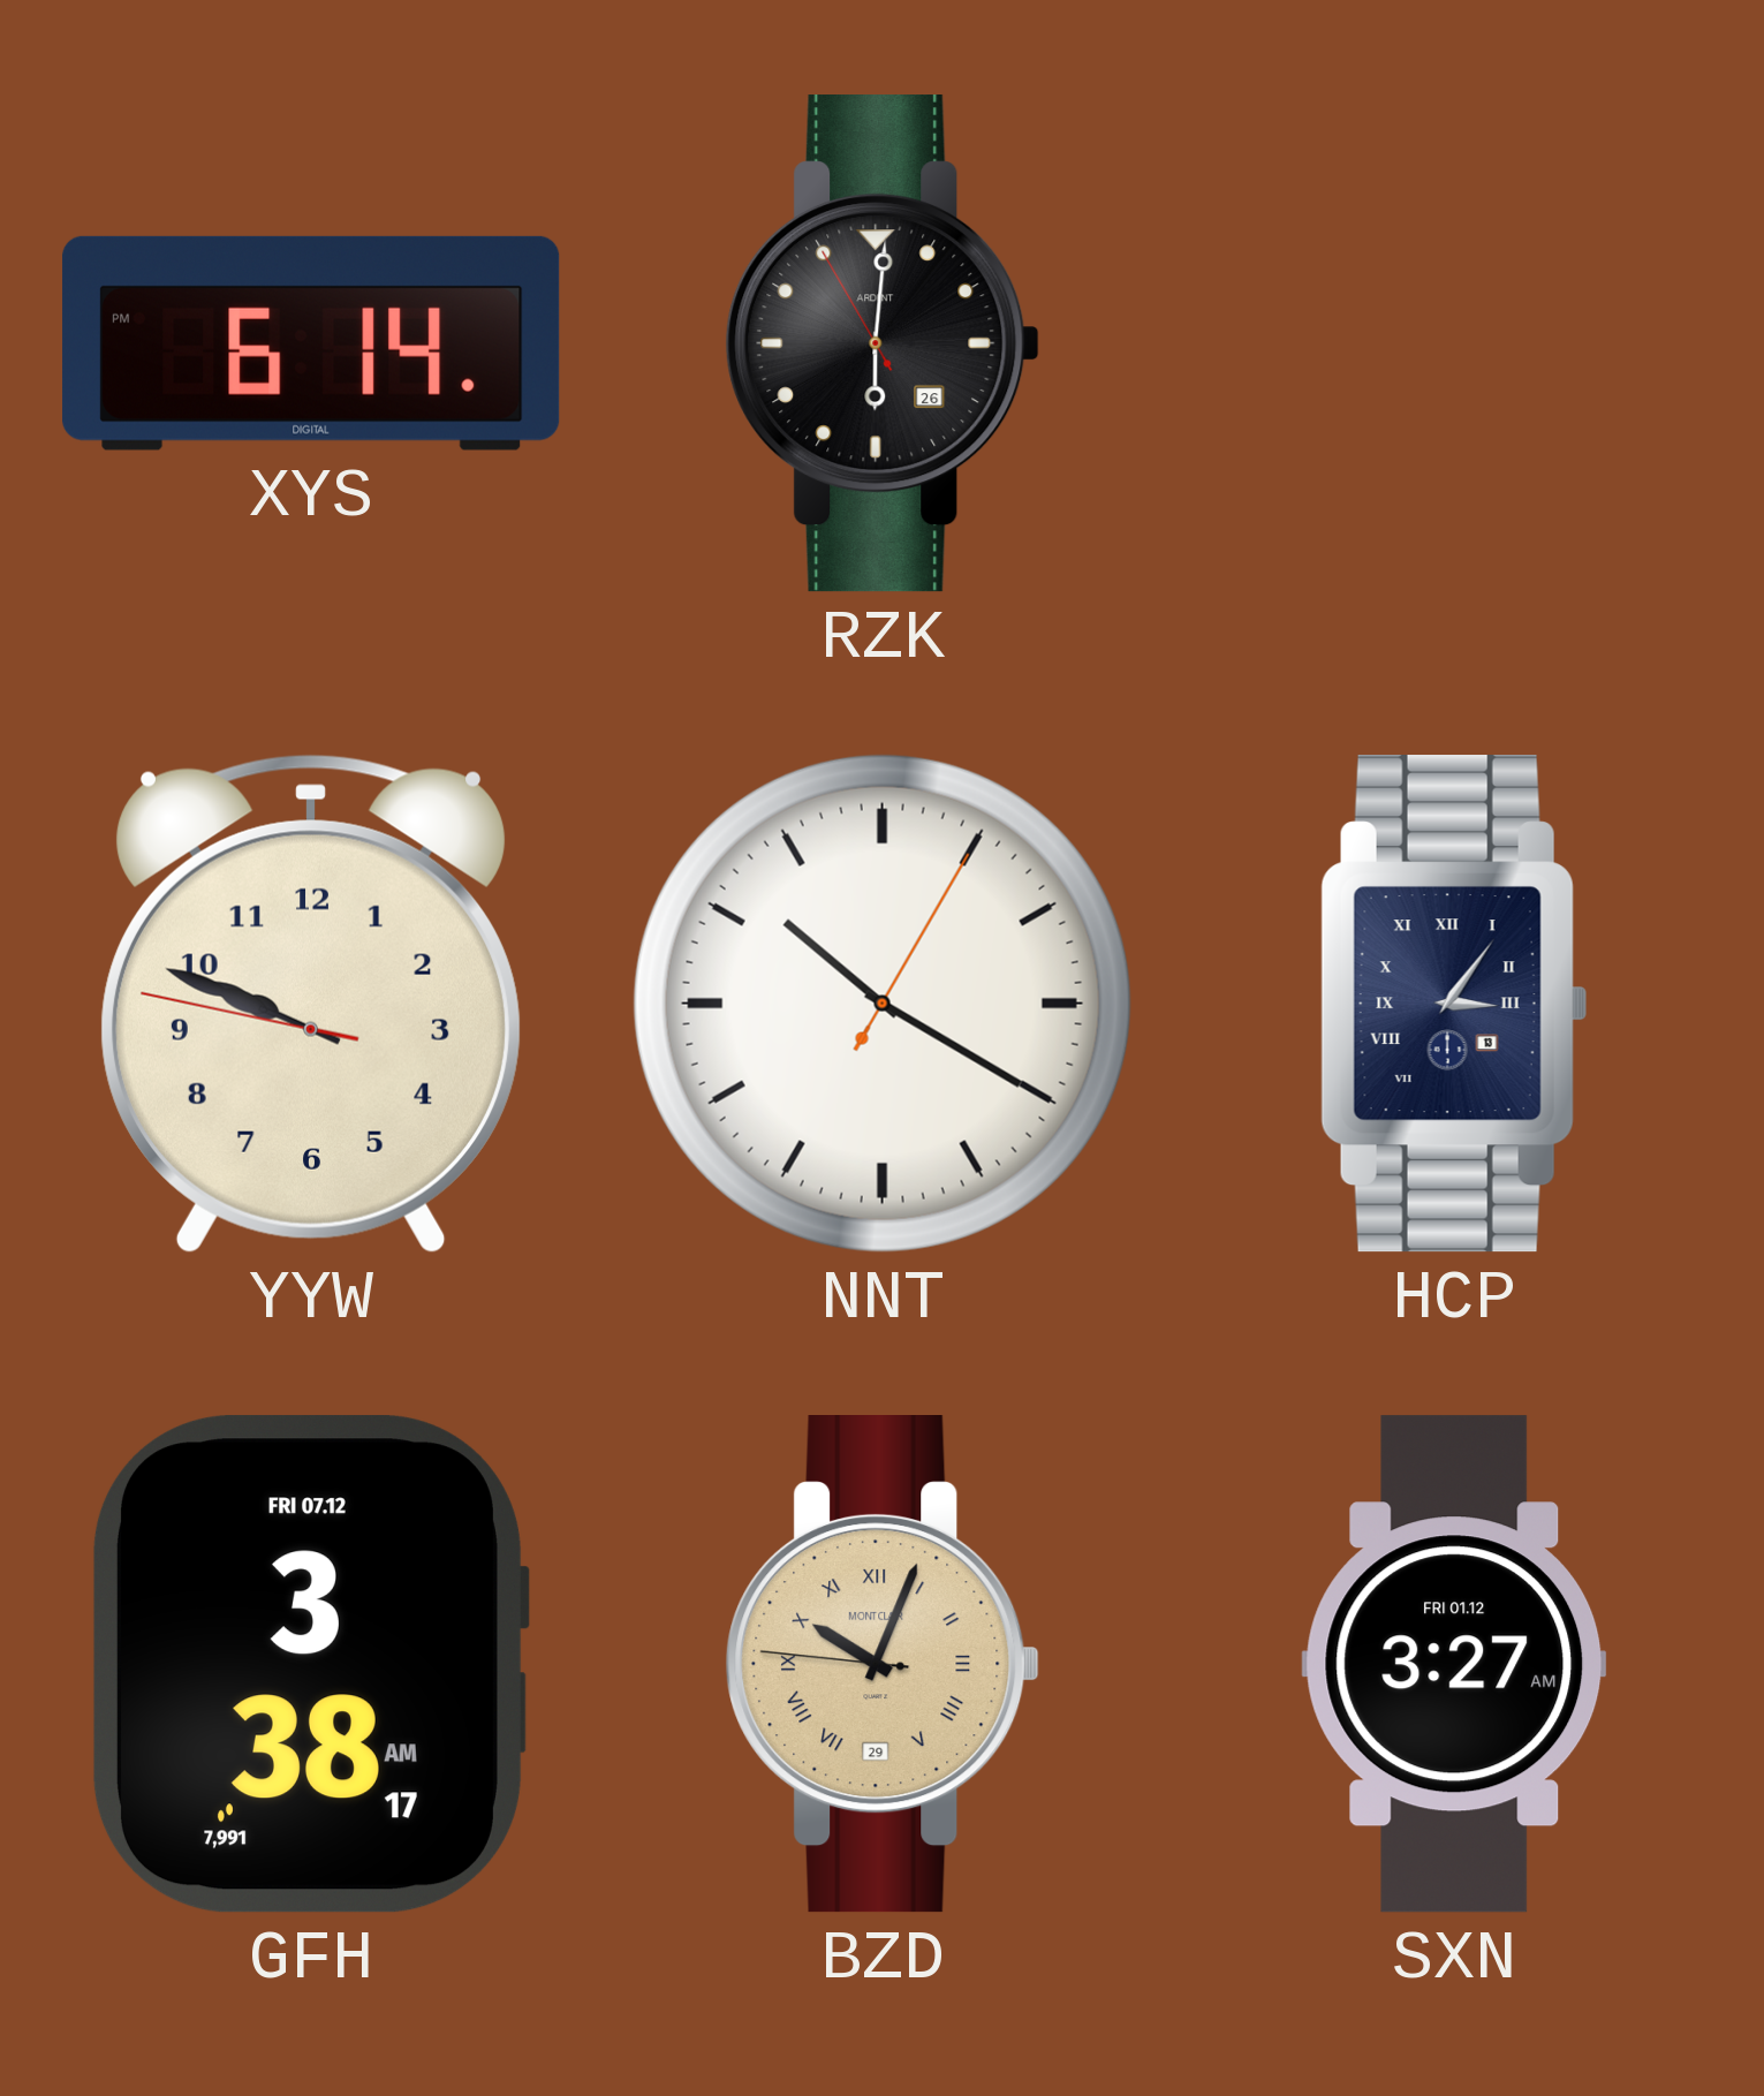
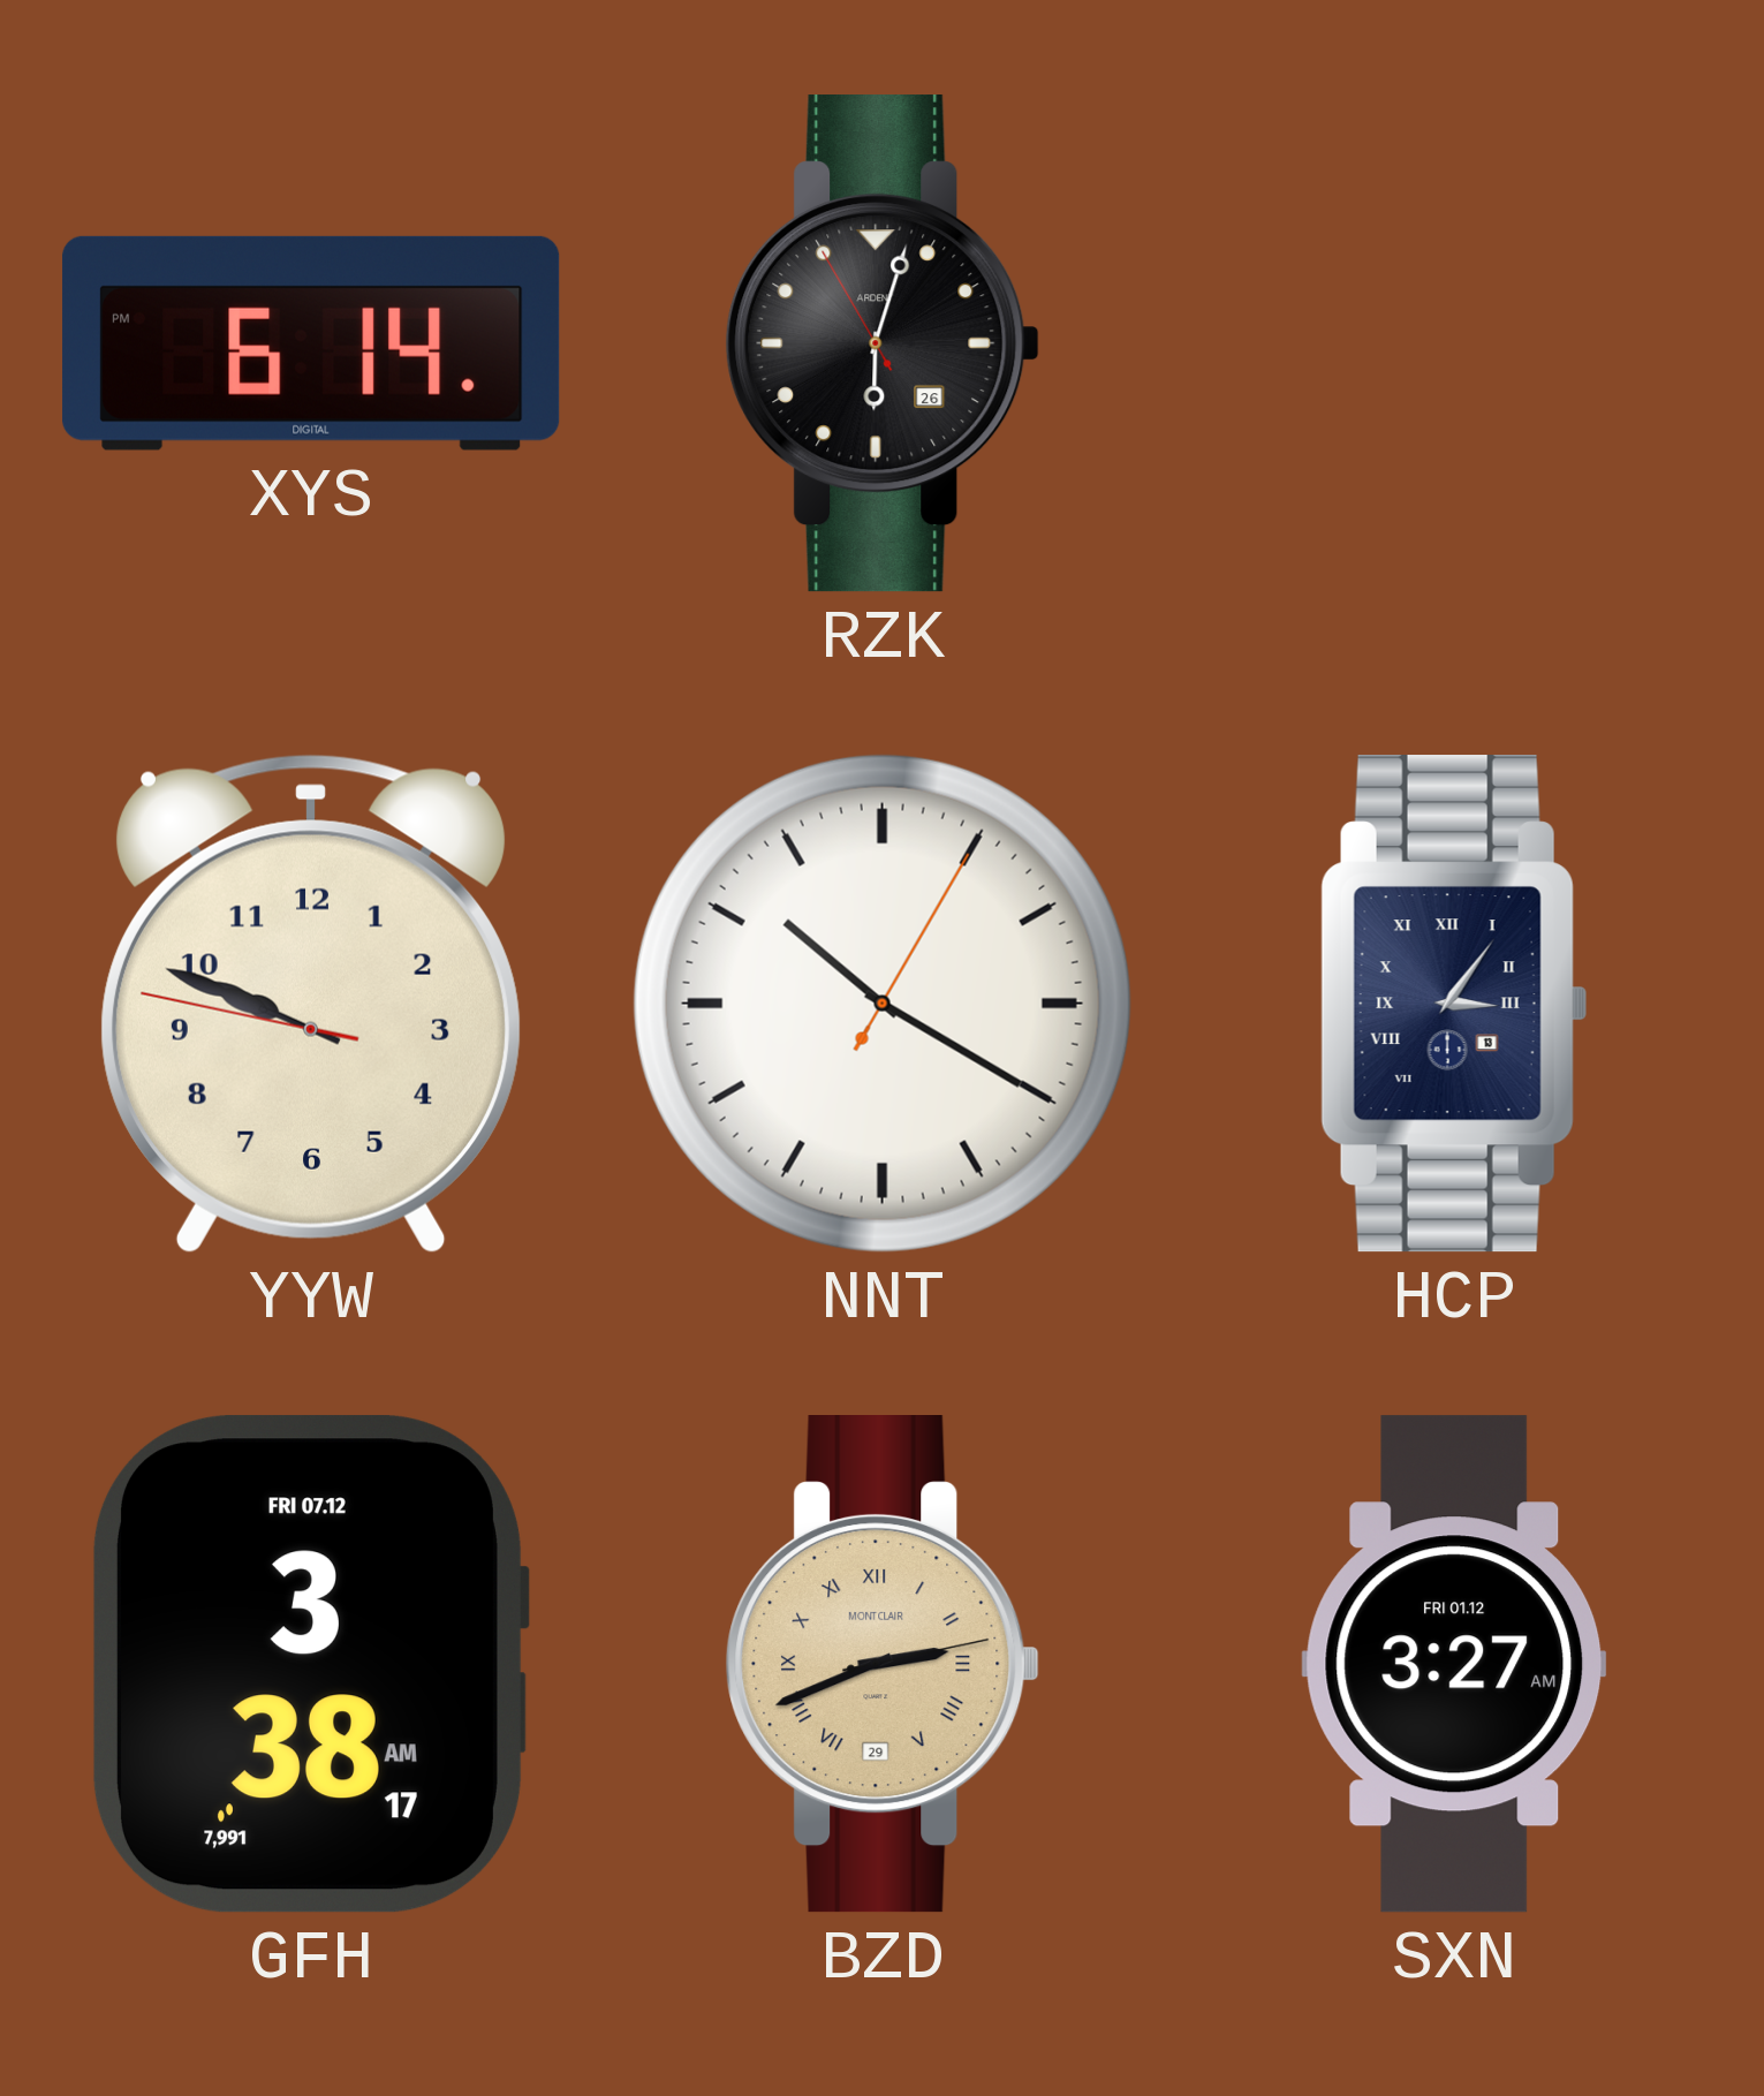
RZK: 6:00 -> 6:02 (883, 345)
BZD: 10:03 -> 2:41 (883, 1665)
